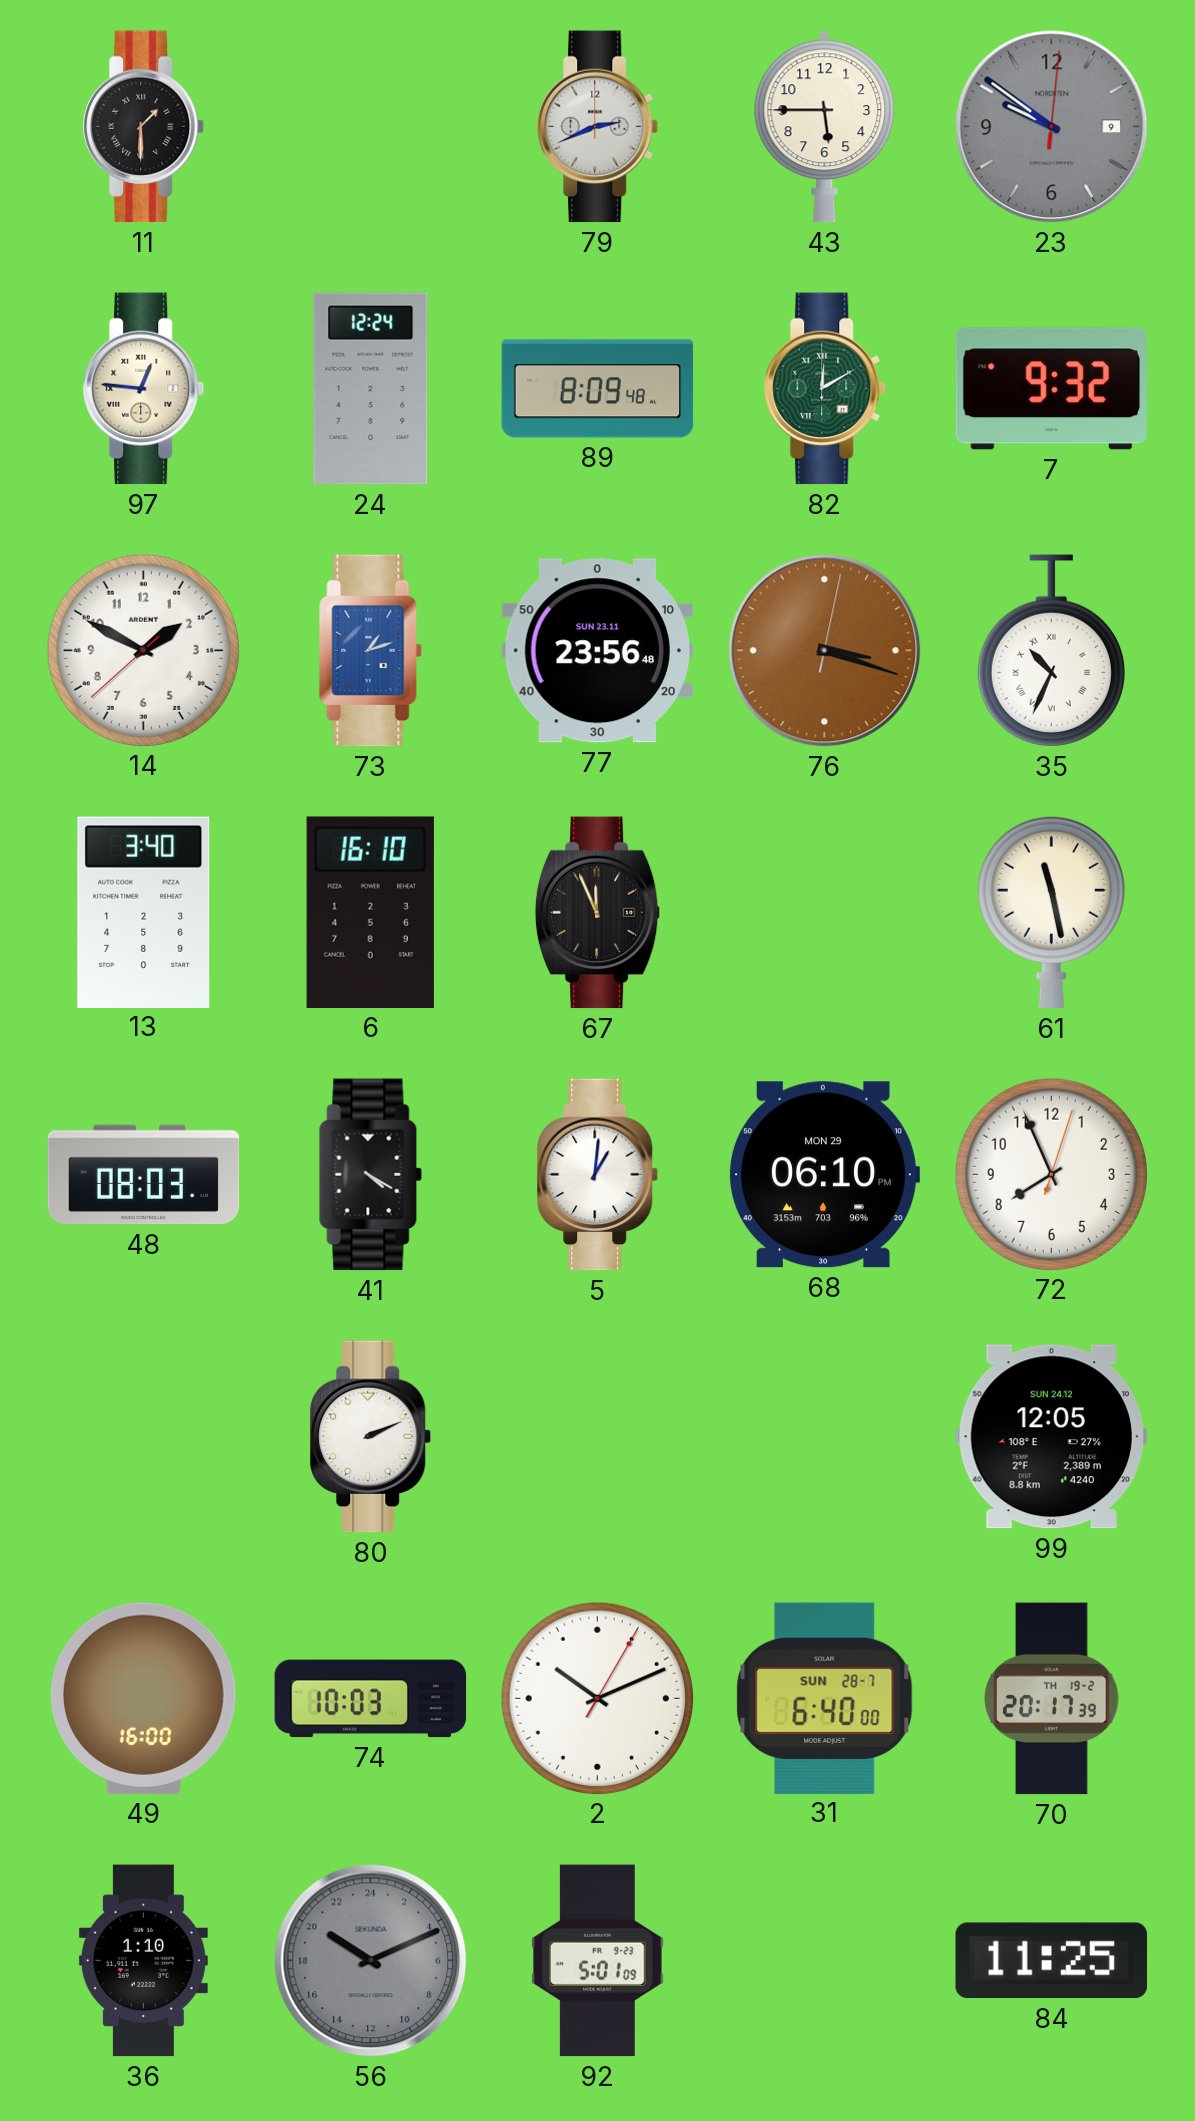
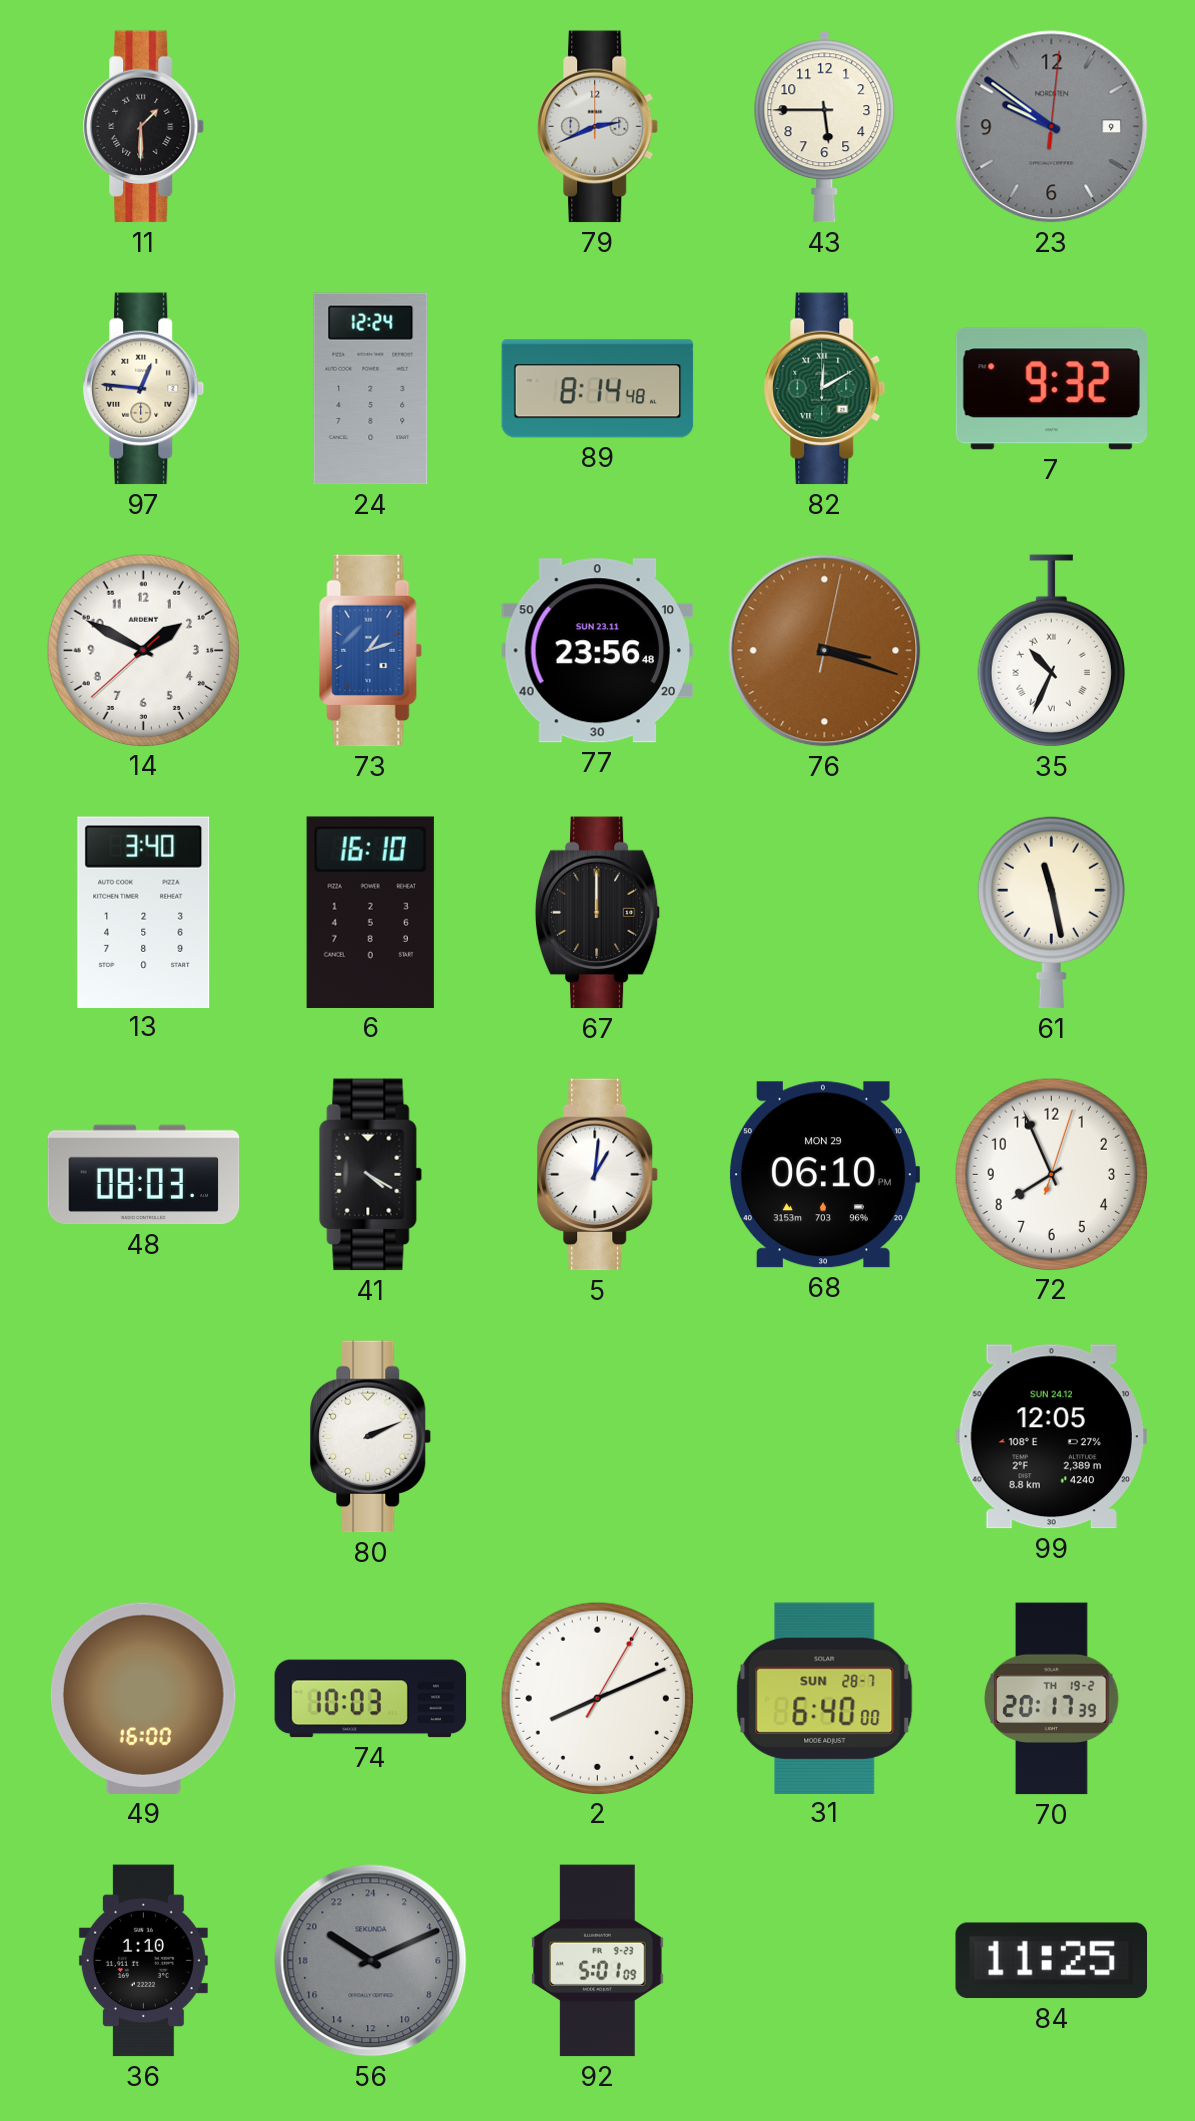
89: 8:09 -> 8:14 (598, 389)
67: 11:56 -> 12:00 (598, 913)
2: 10:11 -> 8:11 (597, 1698)
